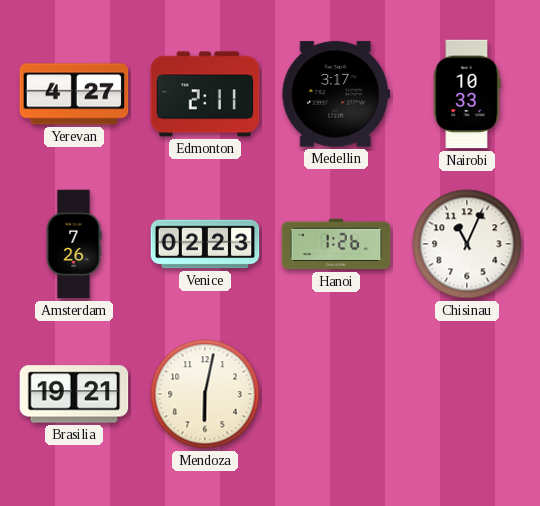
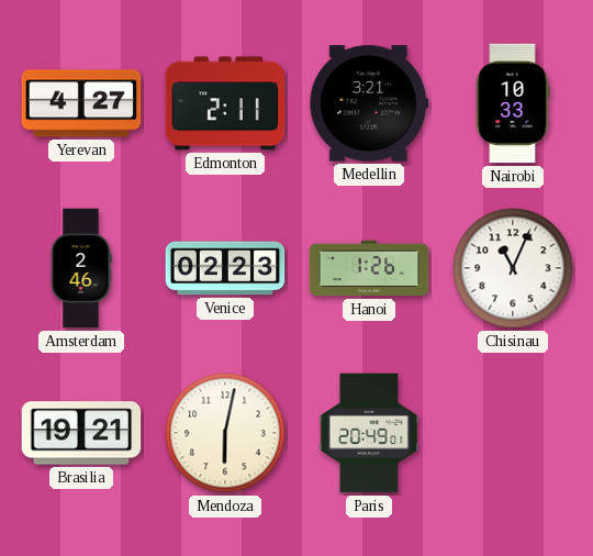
Medellin: 3:17 -> 3:21 (369, 103)
Amsterdam: 7:26 -> 2:46 (81, 268)
Paris: none -> 20:49 (369, 433)
